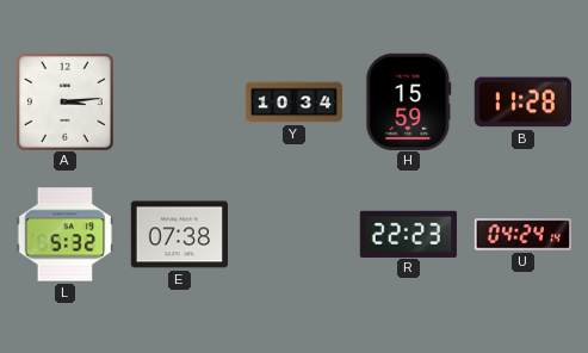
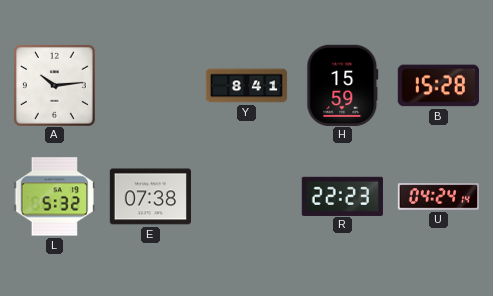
A: 3:14 -> 10:14 (54, 85)
Y: 10:34 -> 8:41 (246, 86)
B: 11:28 -> 15:28 (438, 86)
